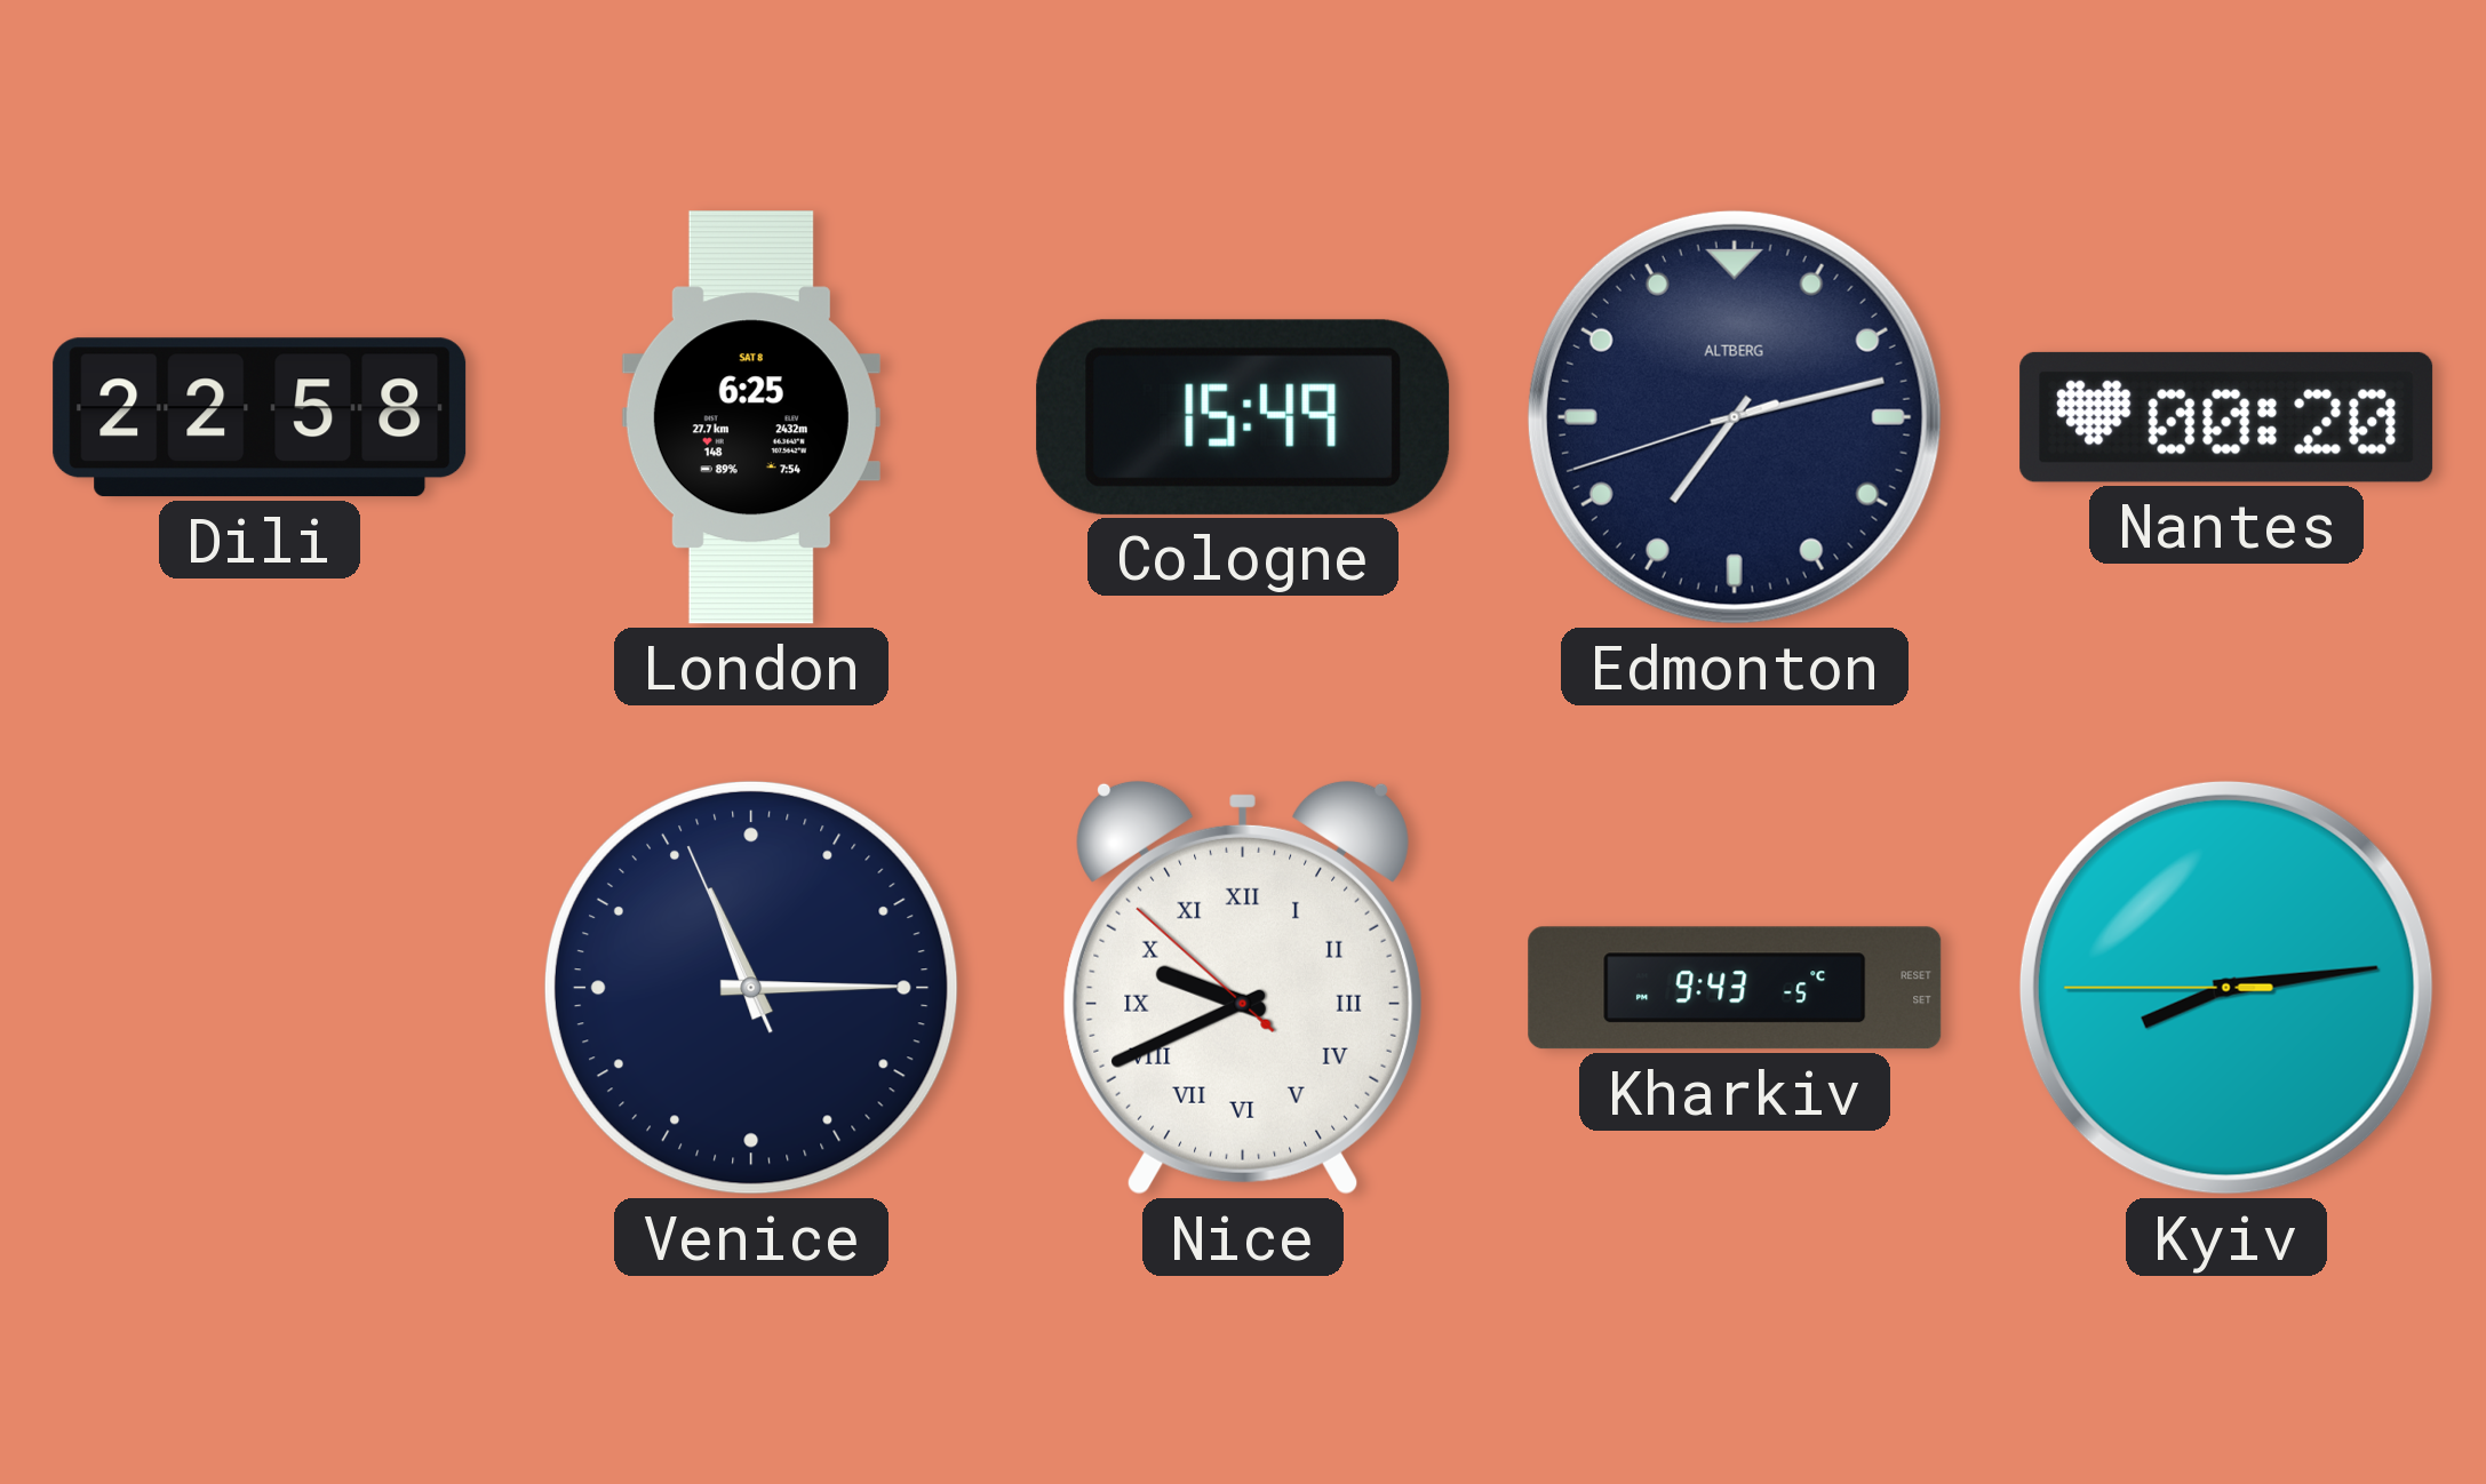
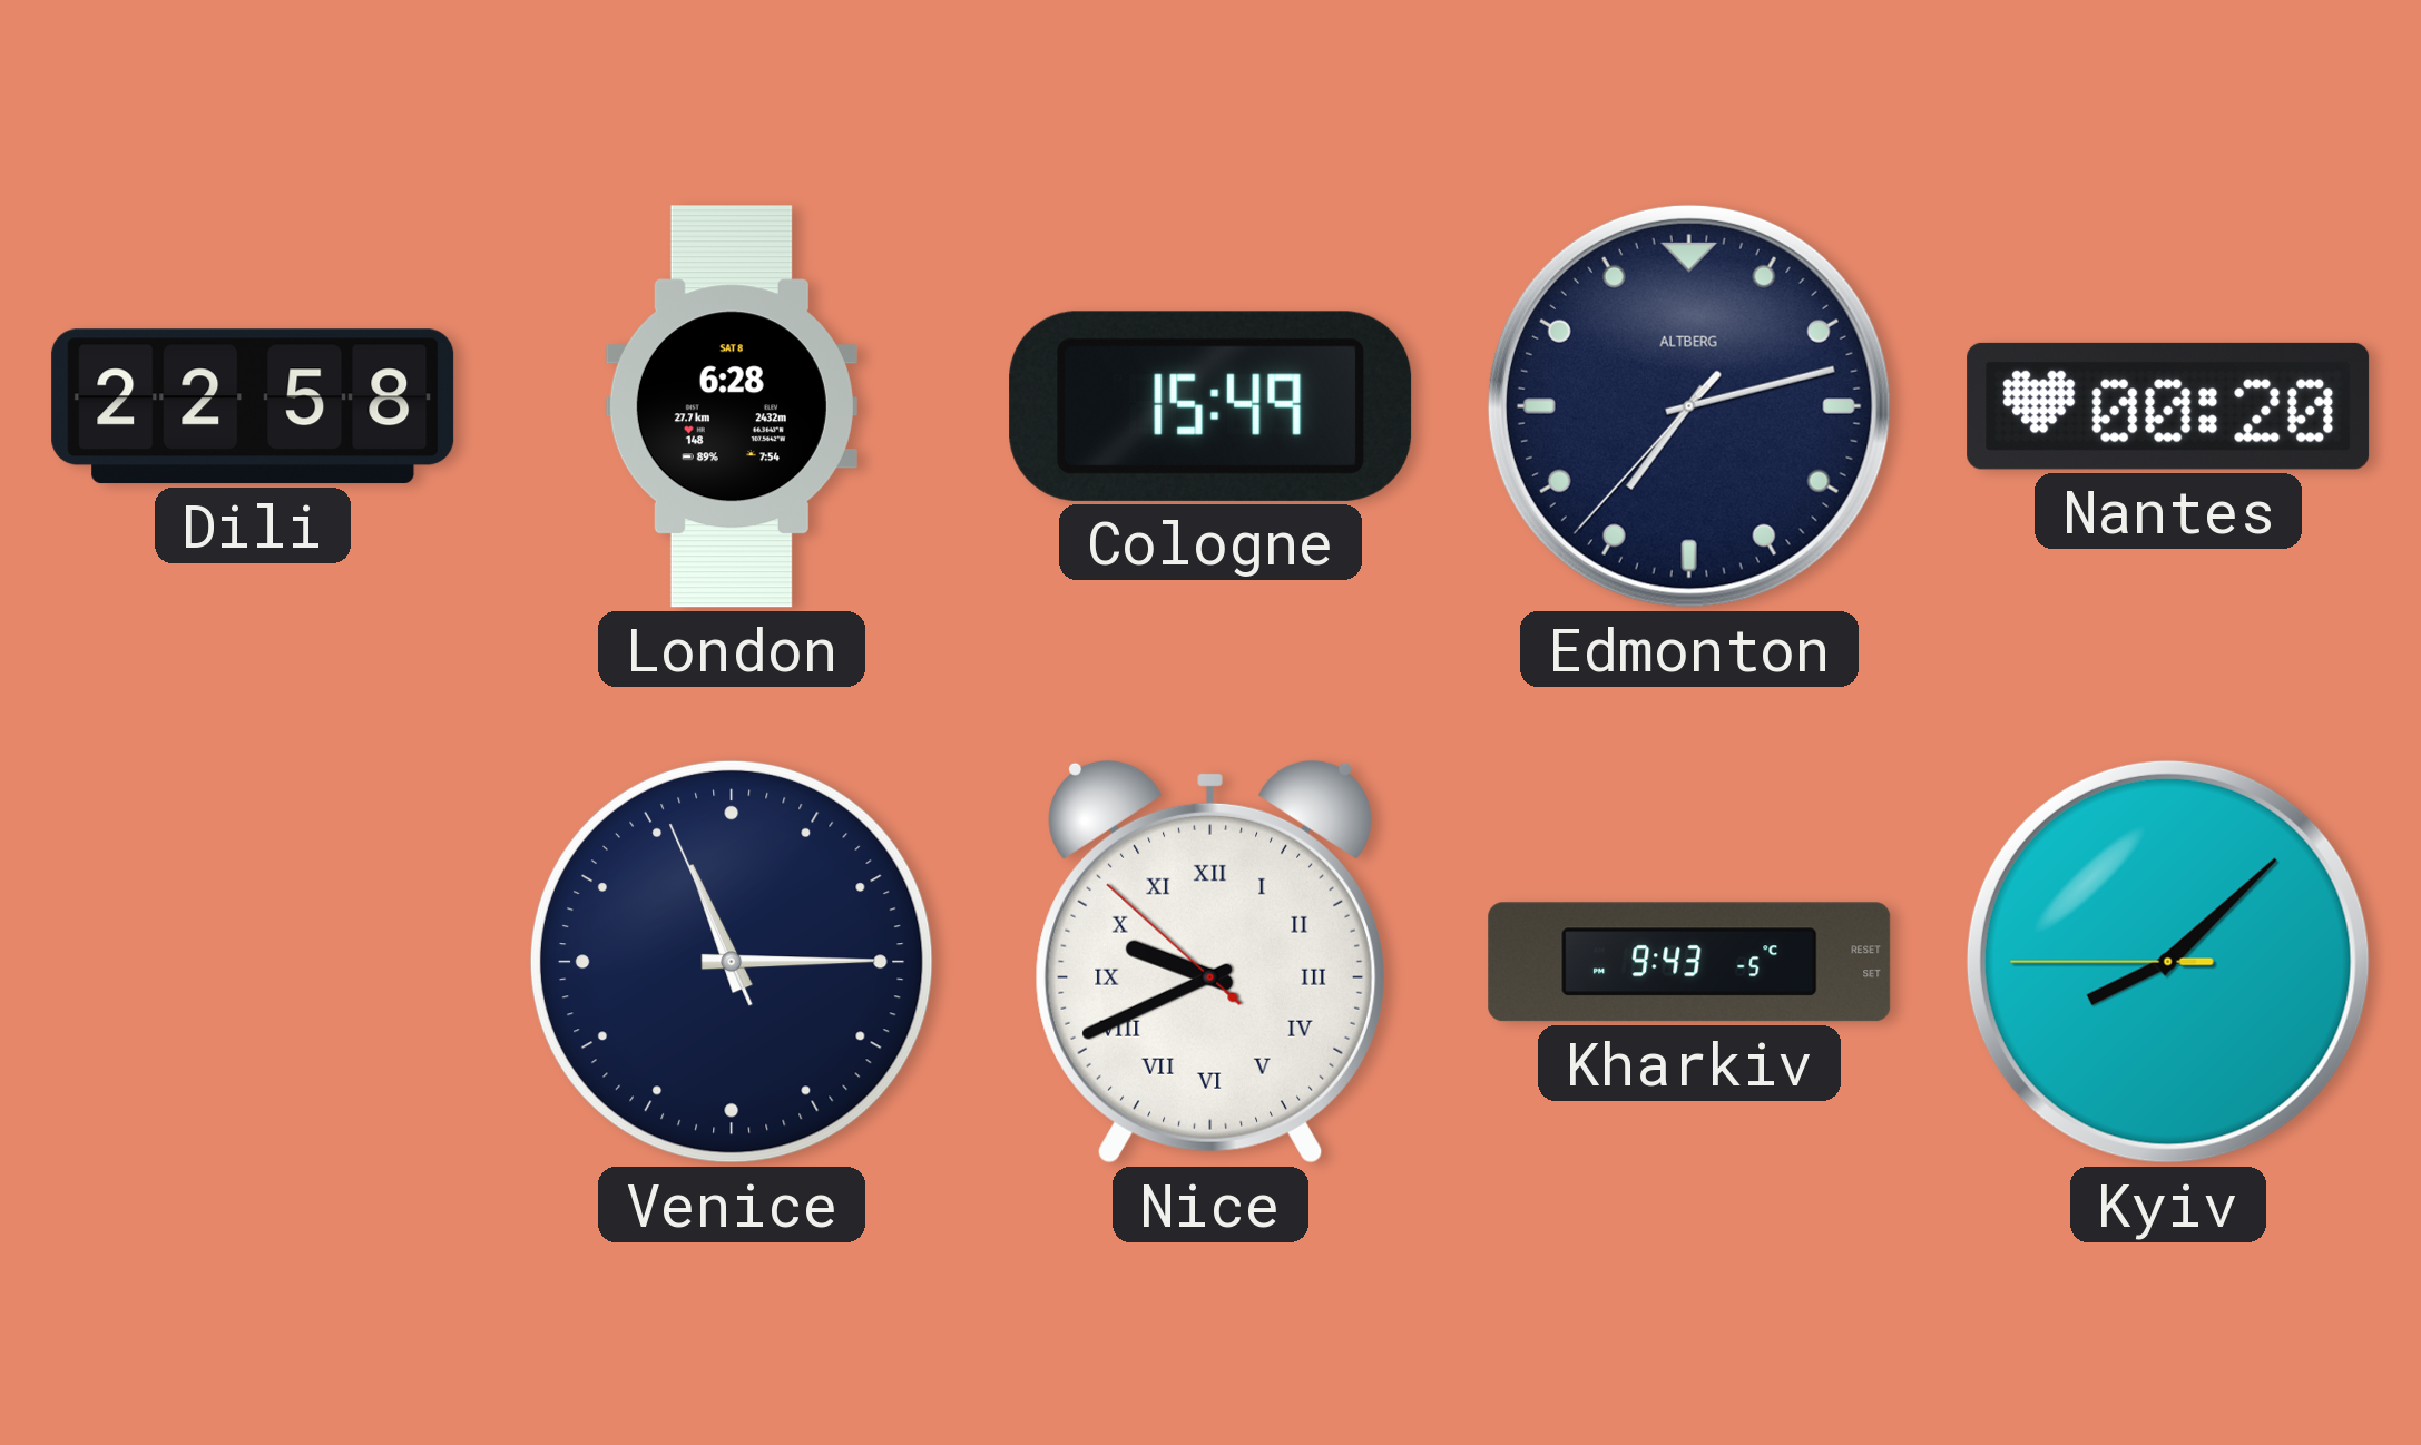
London: 6:25 -> 6:28 (732, 406)
Edmonton: 7:12:42 -> 7:12:37 (1689, 406)
Kyiv: 8:13 -> 8:07 (2168, 962)
